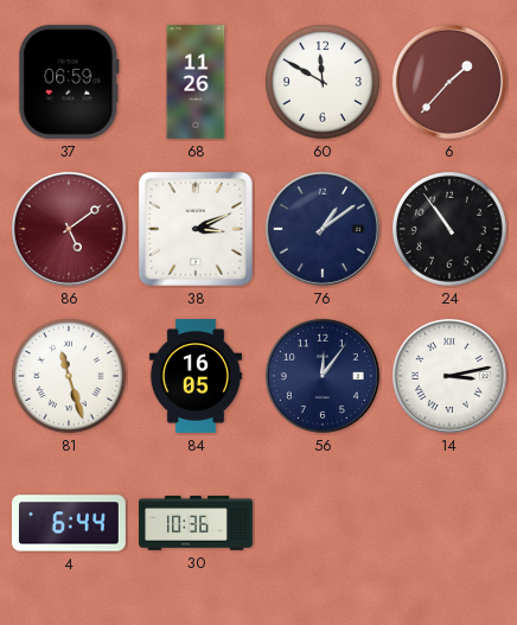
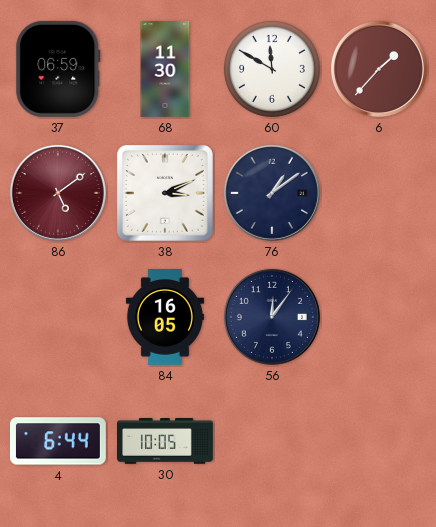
68: 11:26 -> 11:30 (165, 70)
24: 10:54 -> none (451, 230)
81: 11:27 -> none (70, 377)
14: 3:13 -> none (449, 376)
30: 10:36 -> 10:05 (166, 441)
